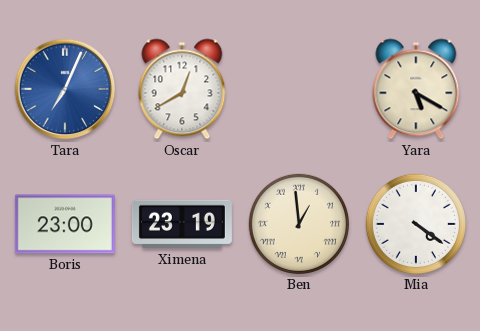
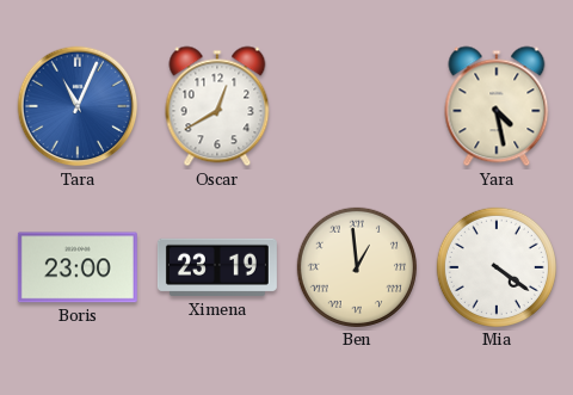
Tara: 7:04 -> 11:04 (78, 106)
Yara: 5:20 -> 4:28 (497, 106)
